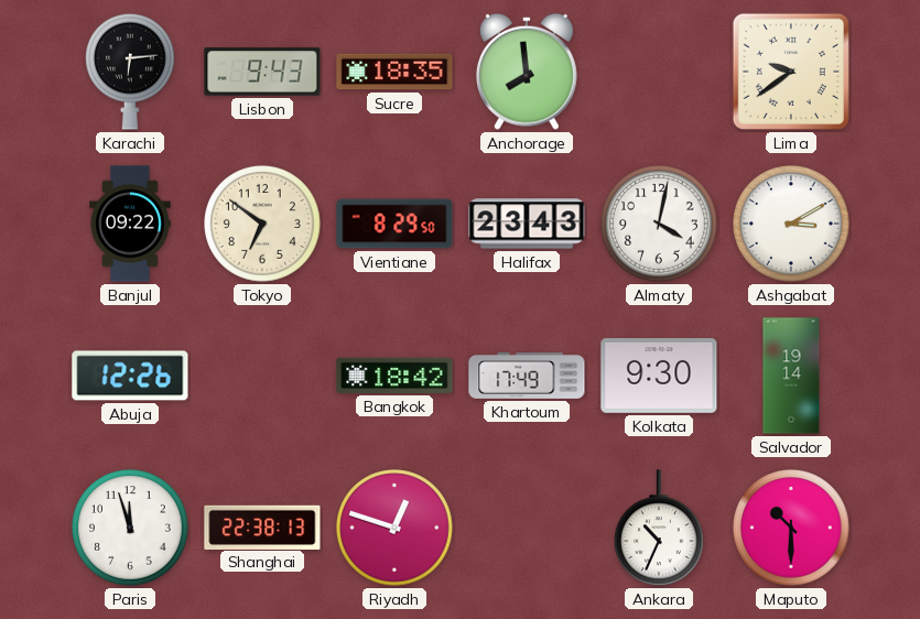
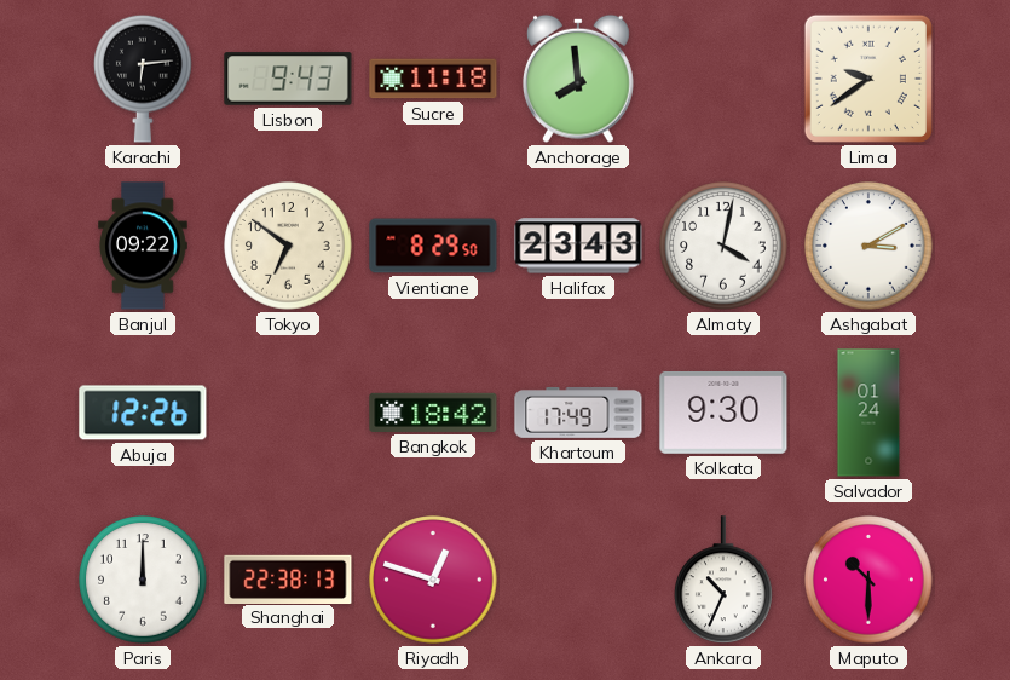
Sucre: 18:35 -> 11:18 (433, 79)
Salvador: 19:14 -> 01:24 (868, 413)
Paris: 11:57 -> 12:00 (143, 580)
